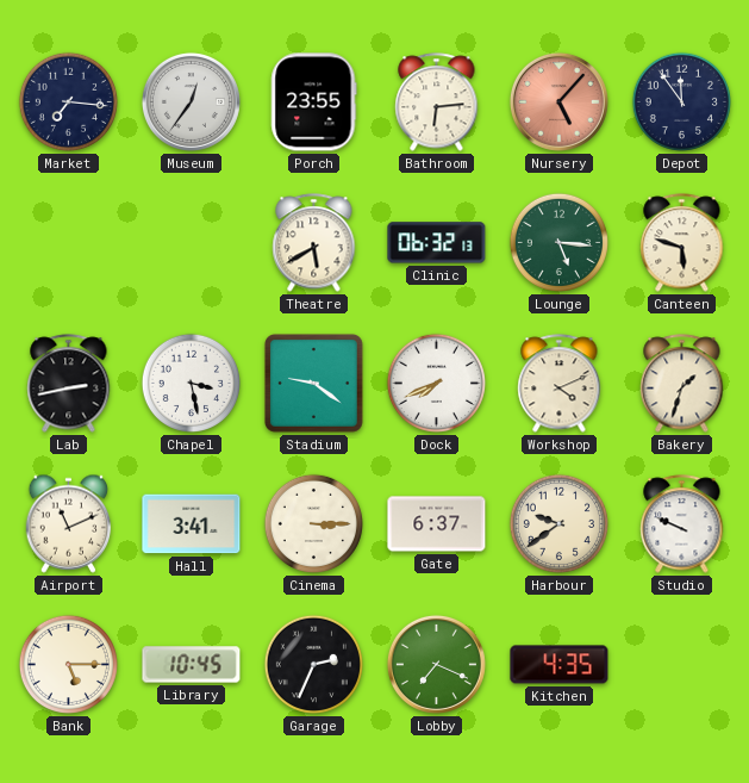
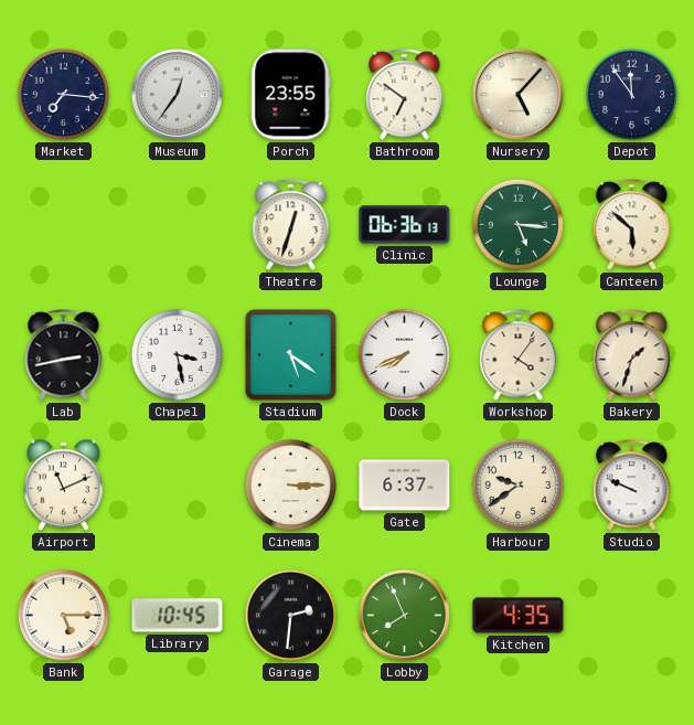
Bathroom: 6:14 -> 6:51 (405, 95)
Nursery dial: salmon -> cream (517, 94)
Theatre: 5:40 -> 12:33 (291, 225)
Clinic: 06:32 -> 06:36 (405, 225)
Canteen: 5:48 -> 5:52 (632, 225)
Stadium: 9:21 -> 5:21 (290, 354)
Workshop: 4:11 -> 4:06 (519, 355)
Hall: 3:41 -> none (192, 524)
Garage: 2:34 -> 2:31 (290, 615)
Lobby: 7:19 -> 7:56 (404, 615)
